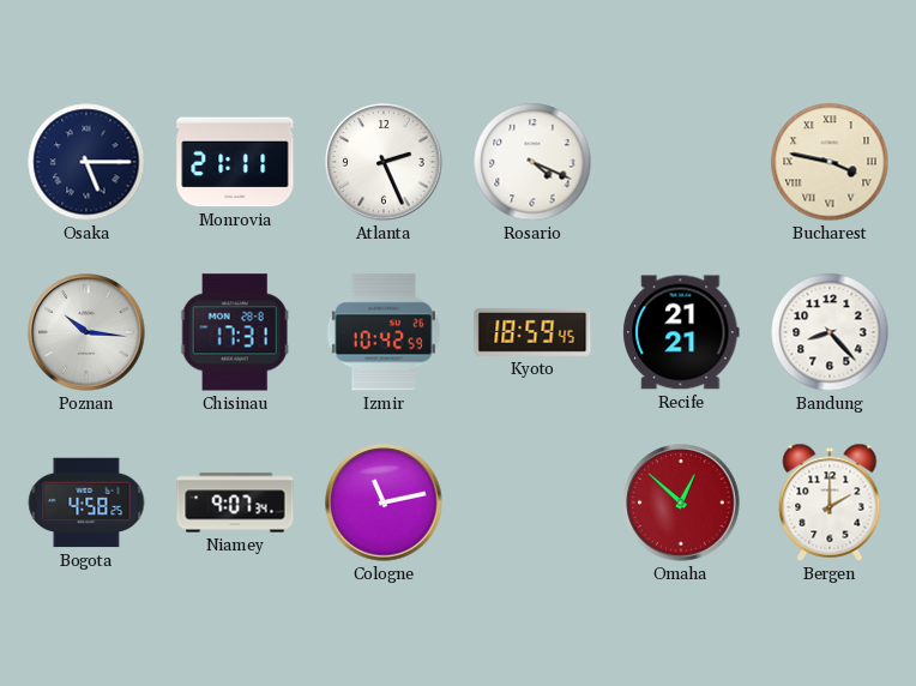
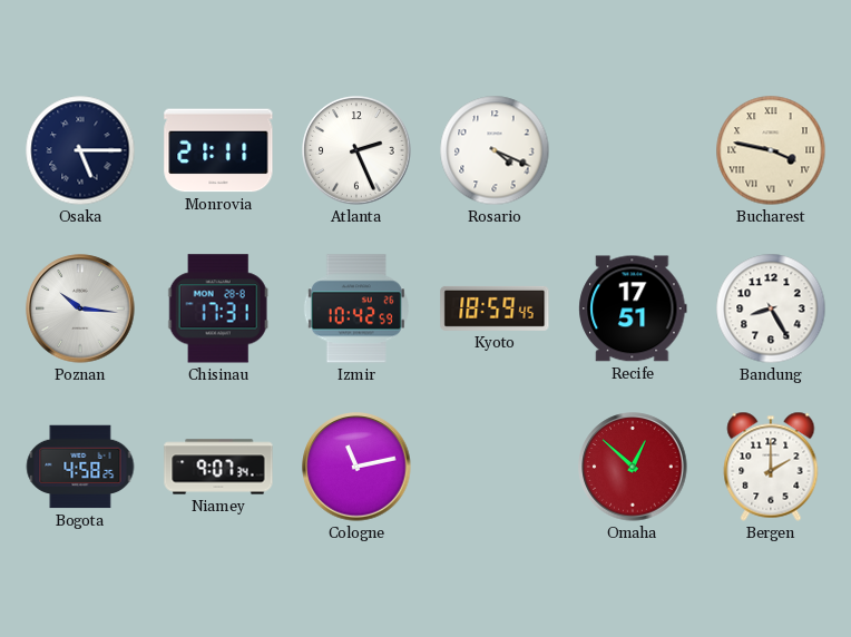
Recife: 21:21 -> 17:51 (633, 308)
Bandung: 8:23 -> 8:25 (771, 308)
